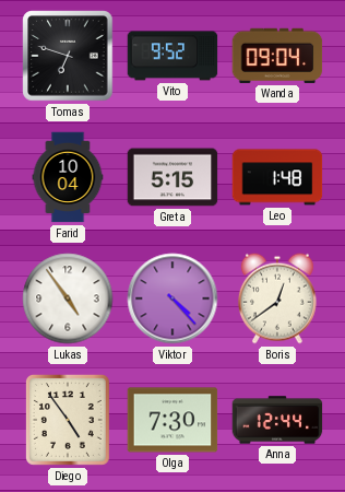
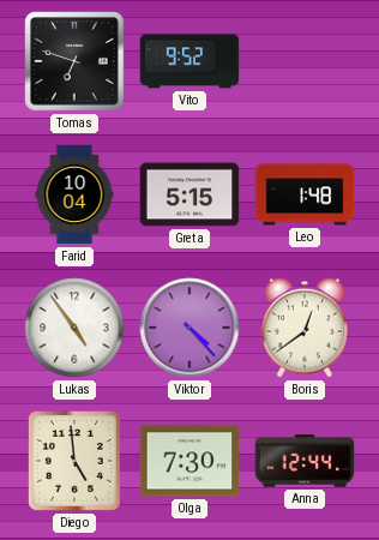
Wanda: 09:04 -> none (277, 56)
Diego: 4:54 -> 4:59 (74, 461)
